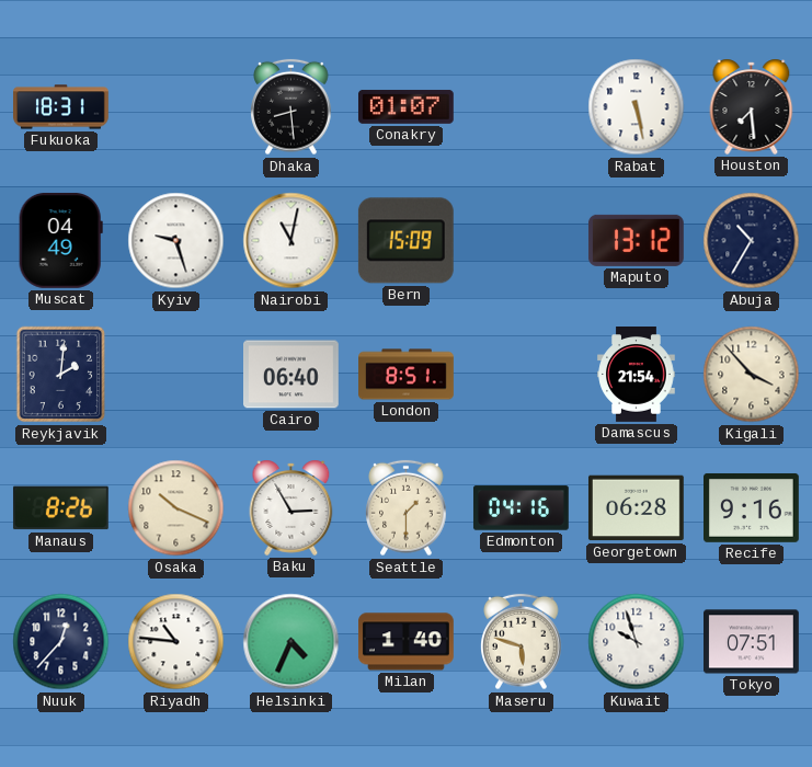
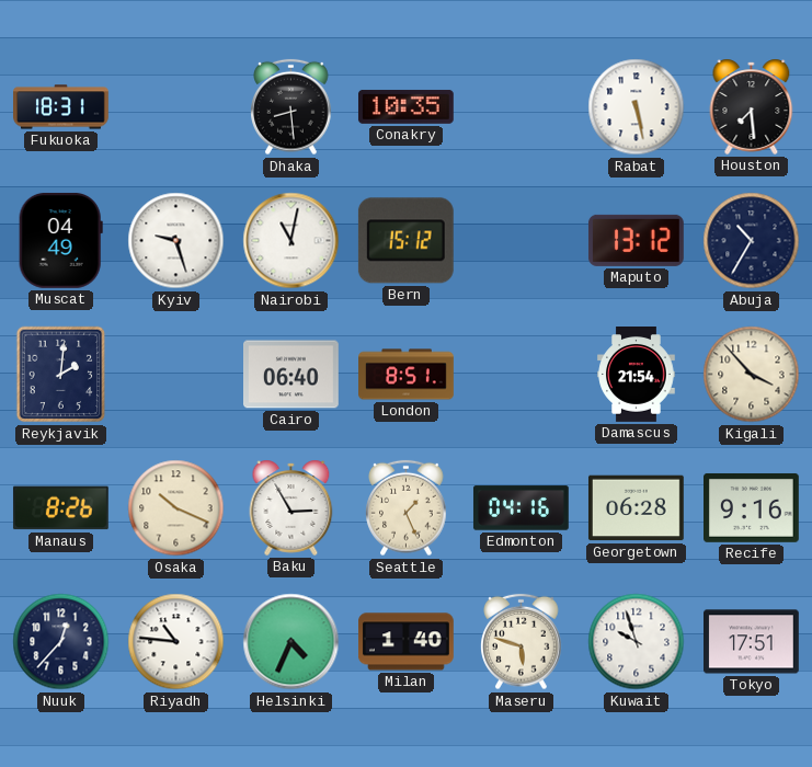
Conakry: 01:07 -> 10:35 (405, 106)
Bern: 15:09 -> 15:12 (405, 241)
Seattle: 1:30 -> 1:26 (407, 508)
Tokyo: 07:51 -> 17:51 (752, 642)
